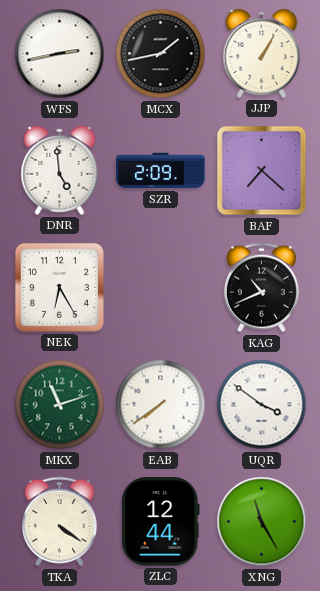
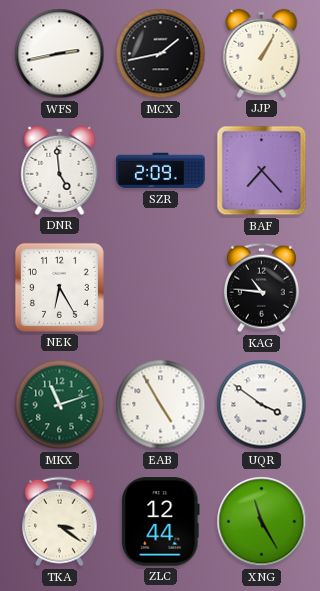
BAF: 7:22 -> 7:23 (262, 171)
KAG: 10:41 -> 10:46 (261, 288)
EAB: 7:39 -> 4:55 (161, 405)
TKA: 4:21 -> 3:21 (59, 522)
